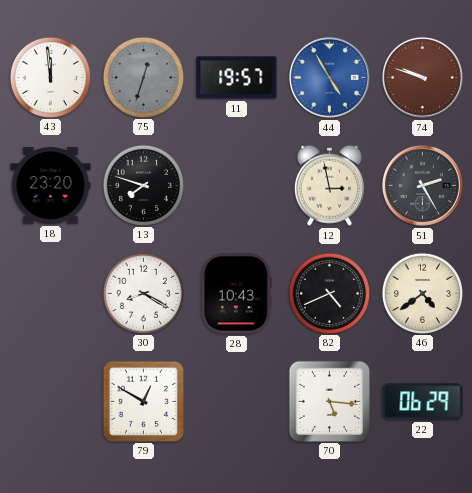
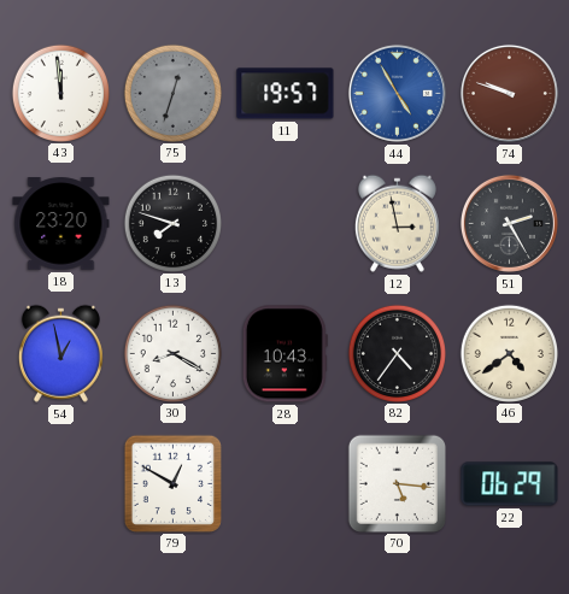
54: none -> 12:58 (60, 353)
82: 4:41 -> 4:36 (397, 353)
